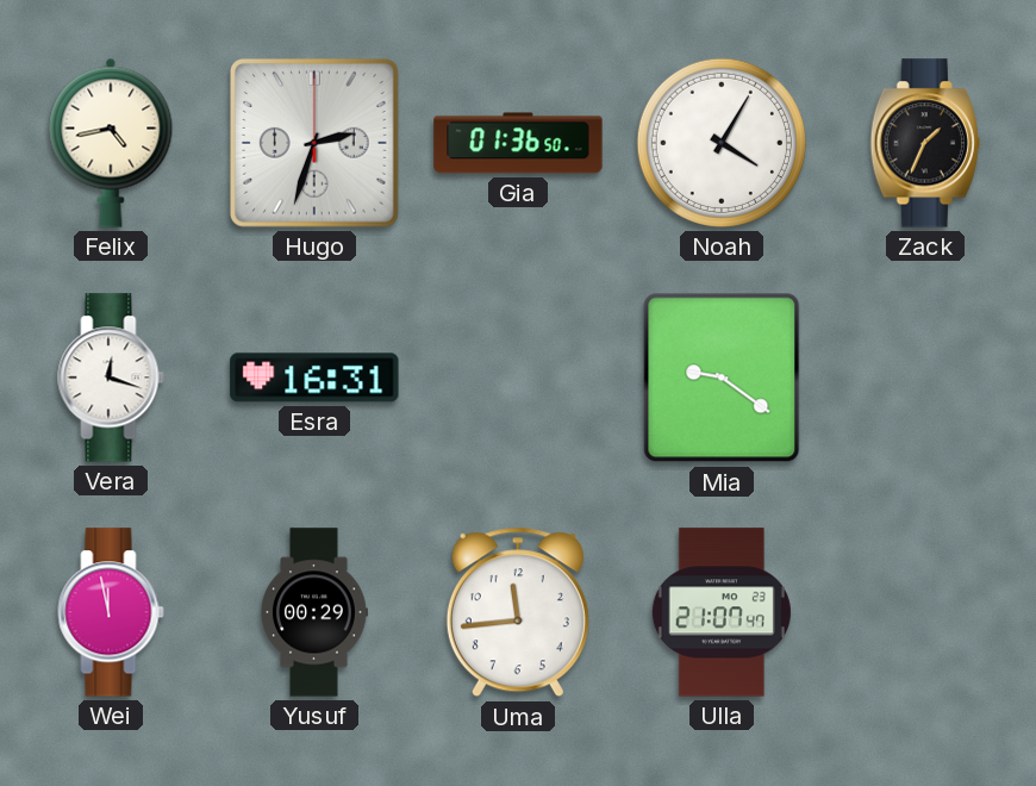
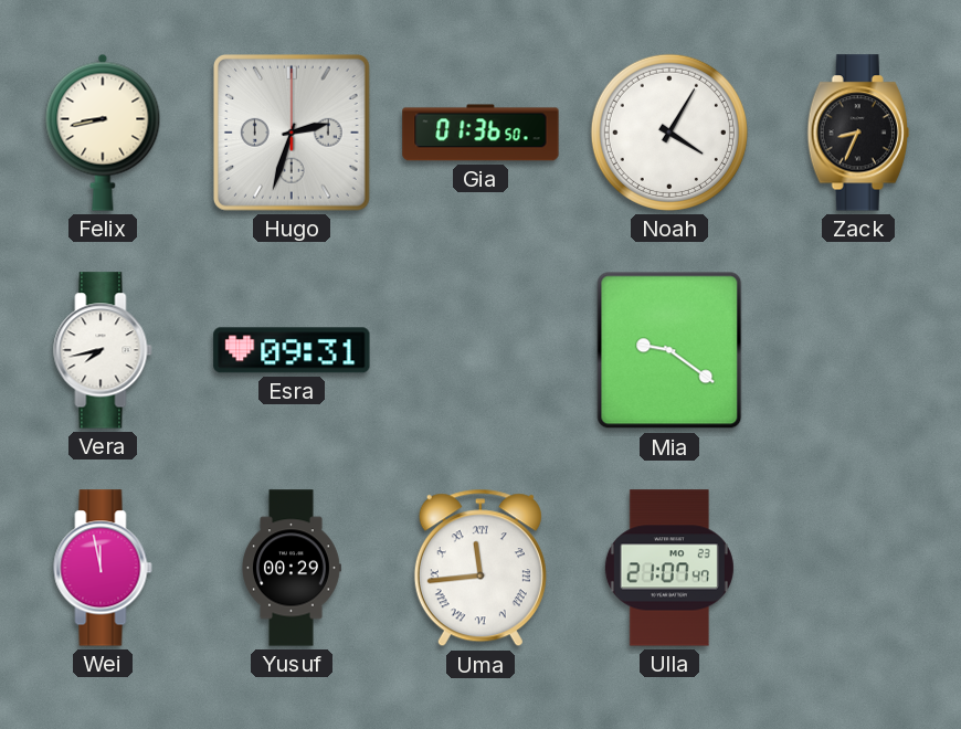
Felix: 4:43 -> 8:43 (103, 133)
Zack: 1:34 -> 8:34 (858, 133)
Vera: 12:18 -> 7:43 (103, 350)
Esra: 16:31 -> 09:31 (292, 350)
Uma numerals: Arabic -> Roman (480, 568)
